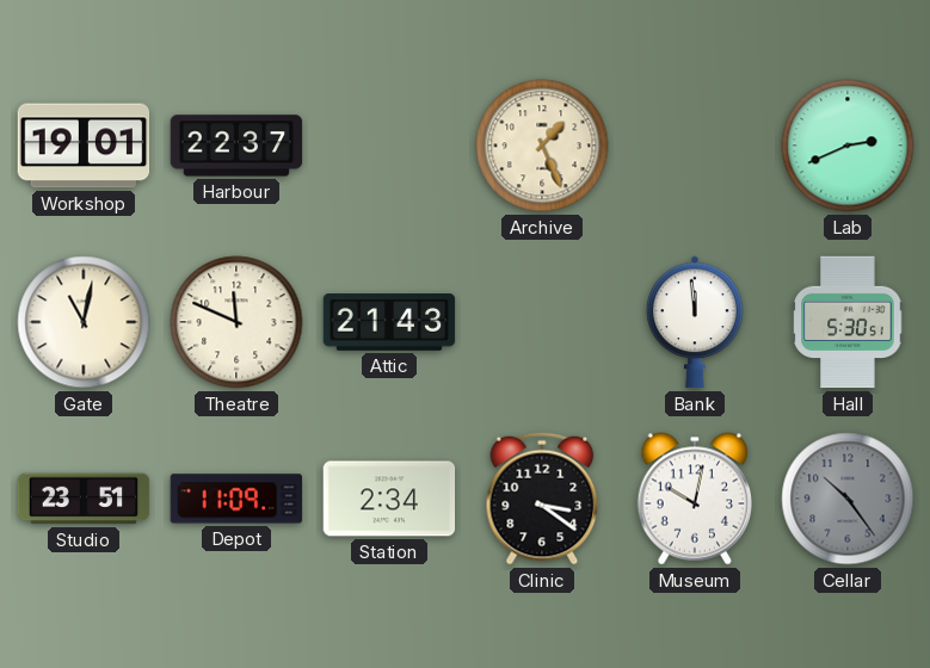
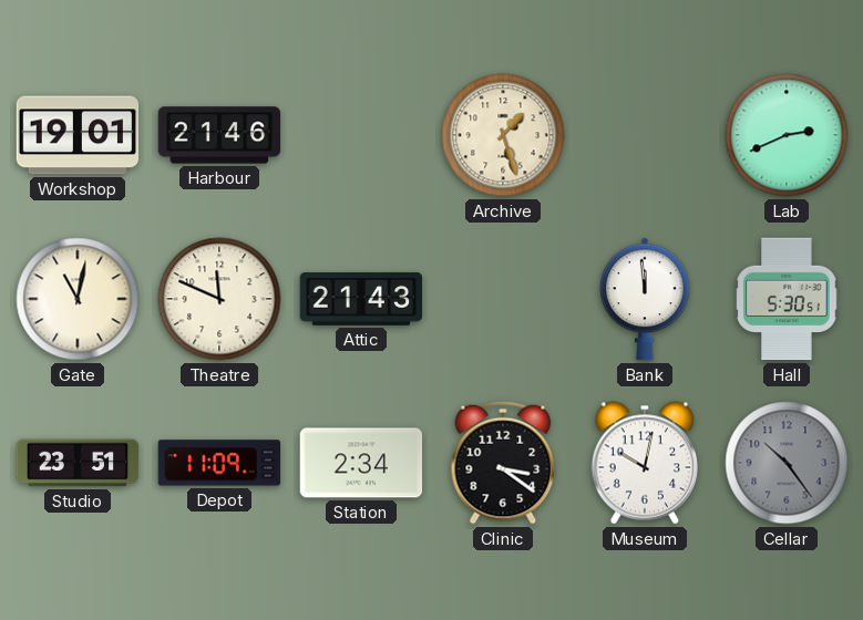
Harbour: 22:37 -> 21:46 (219, 135)
Archive: 1:26 -> 1:27 (503, 135)
